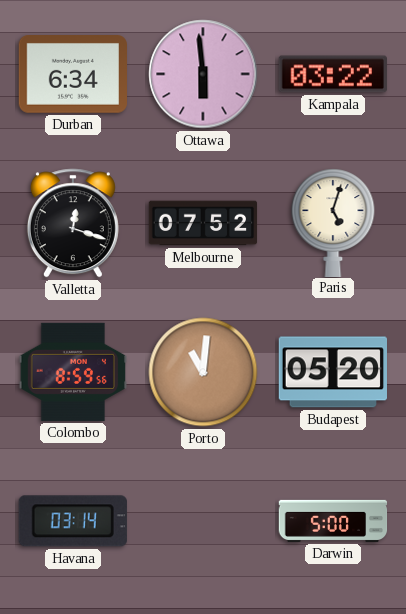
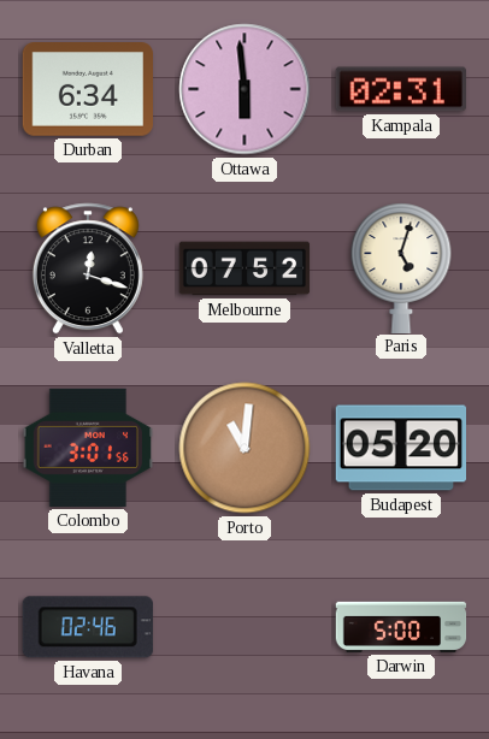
Kampala: 03:22 -> 02:31 (401, 89)
Colombo: 8:59 -> 3:01 (87, 448)
Havana: 03:14 -> 02:46 (88, 627)
